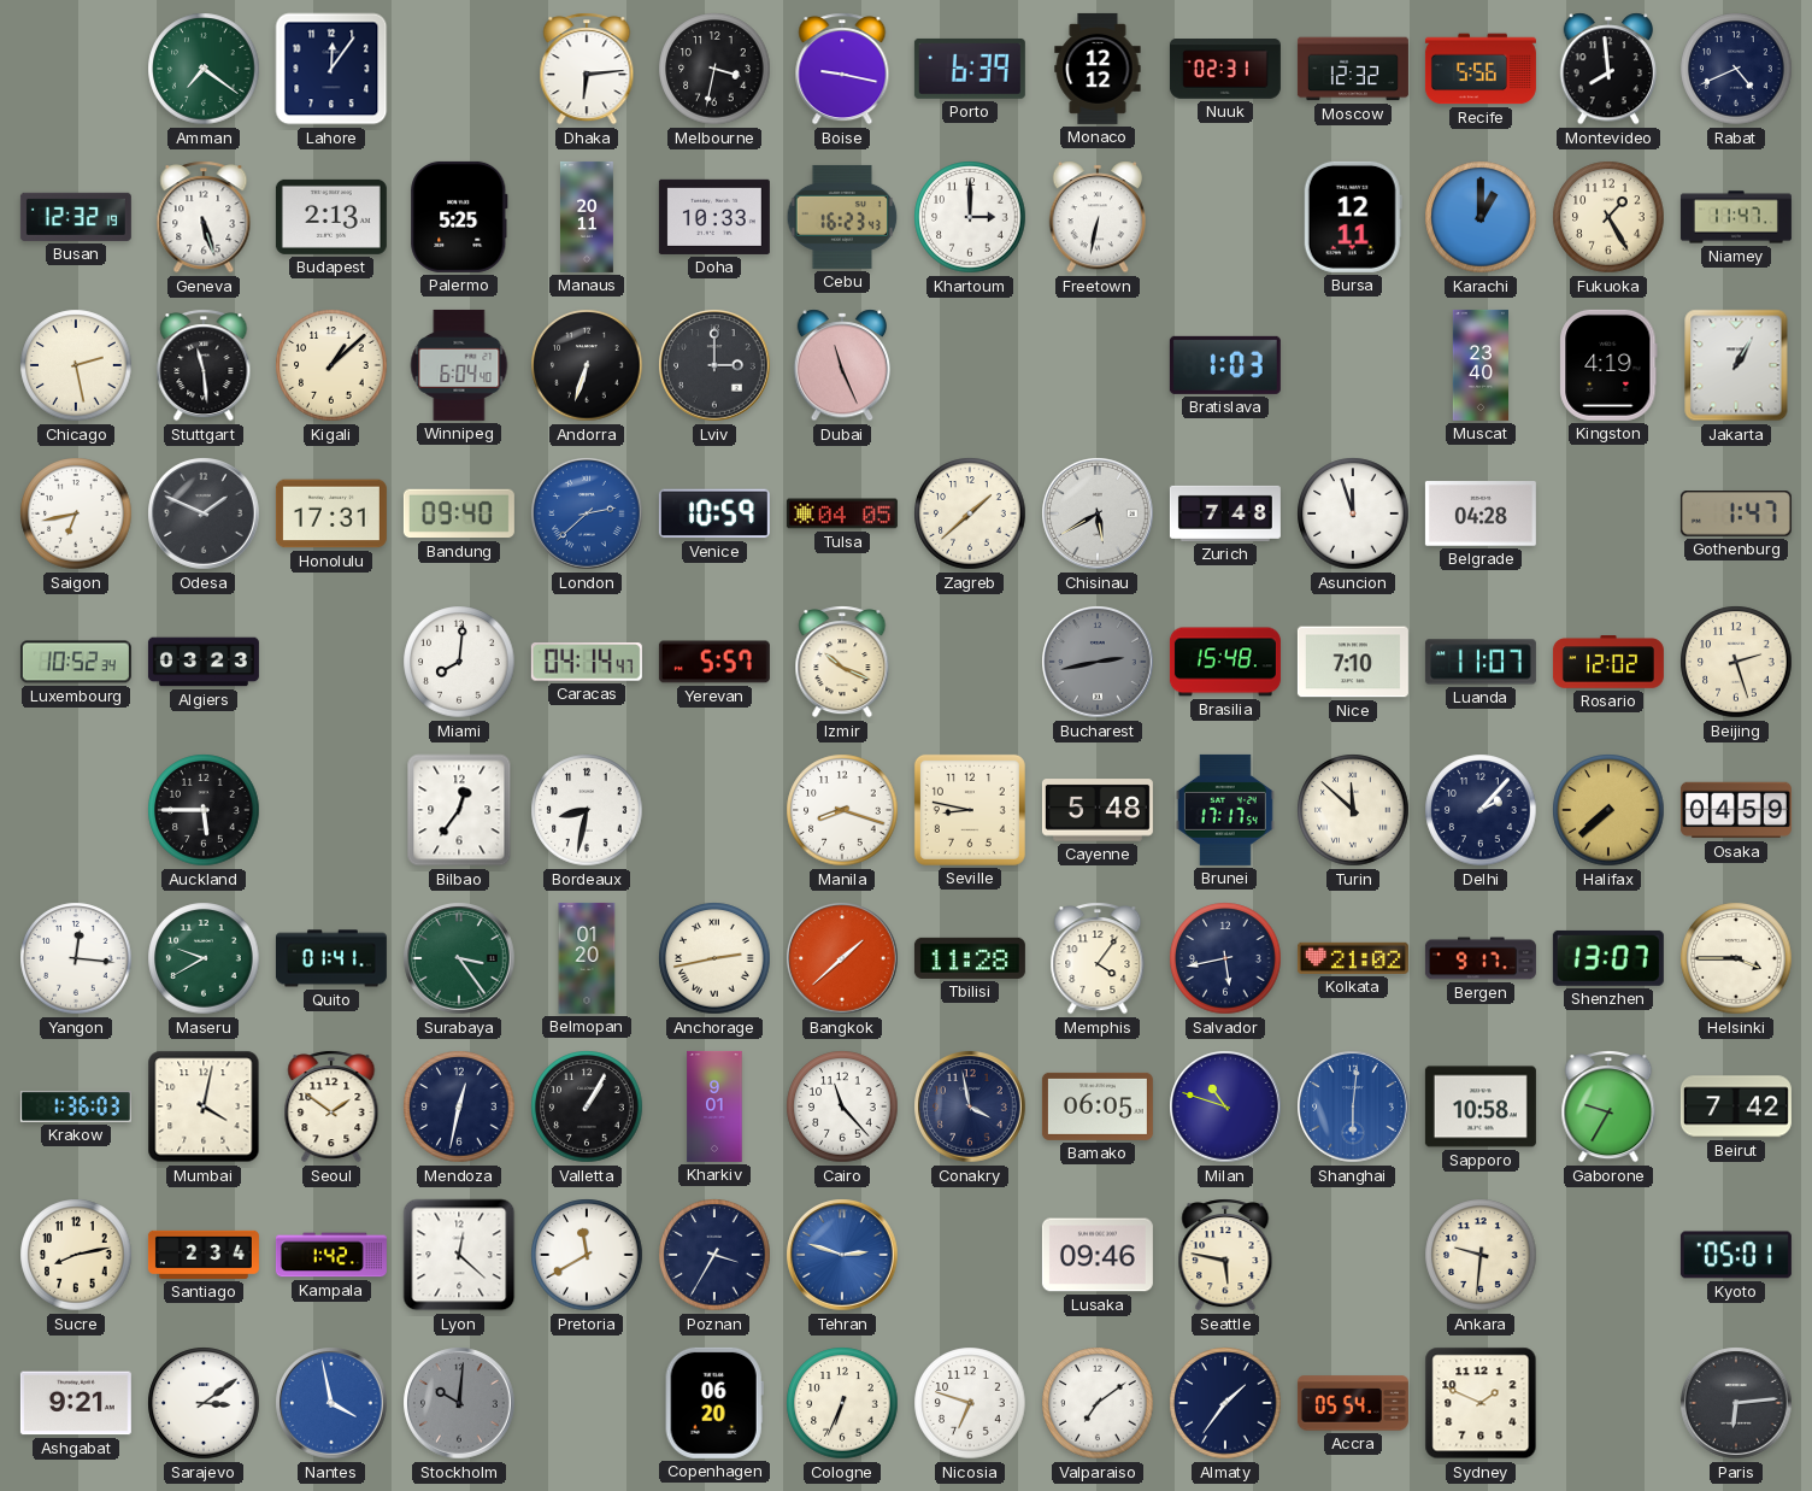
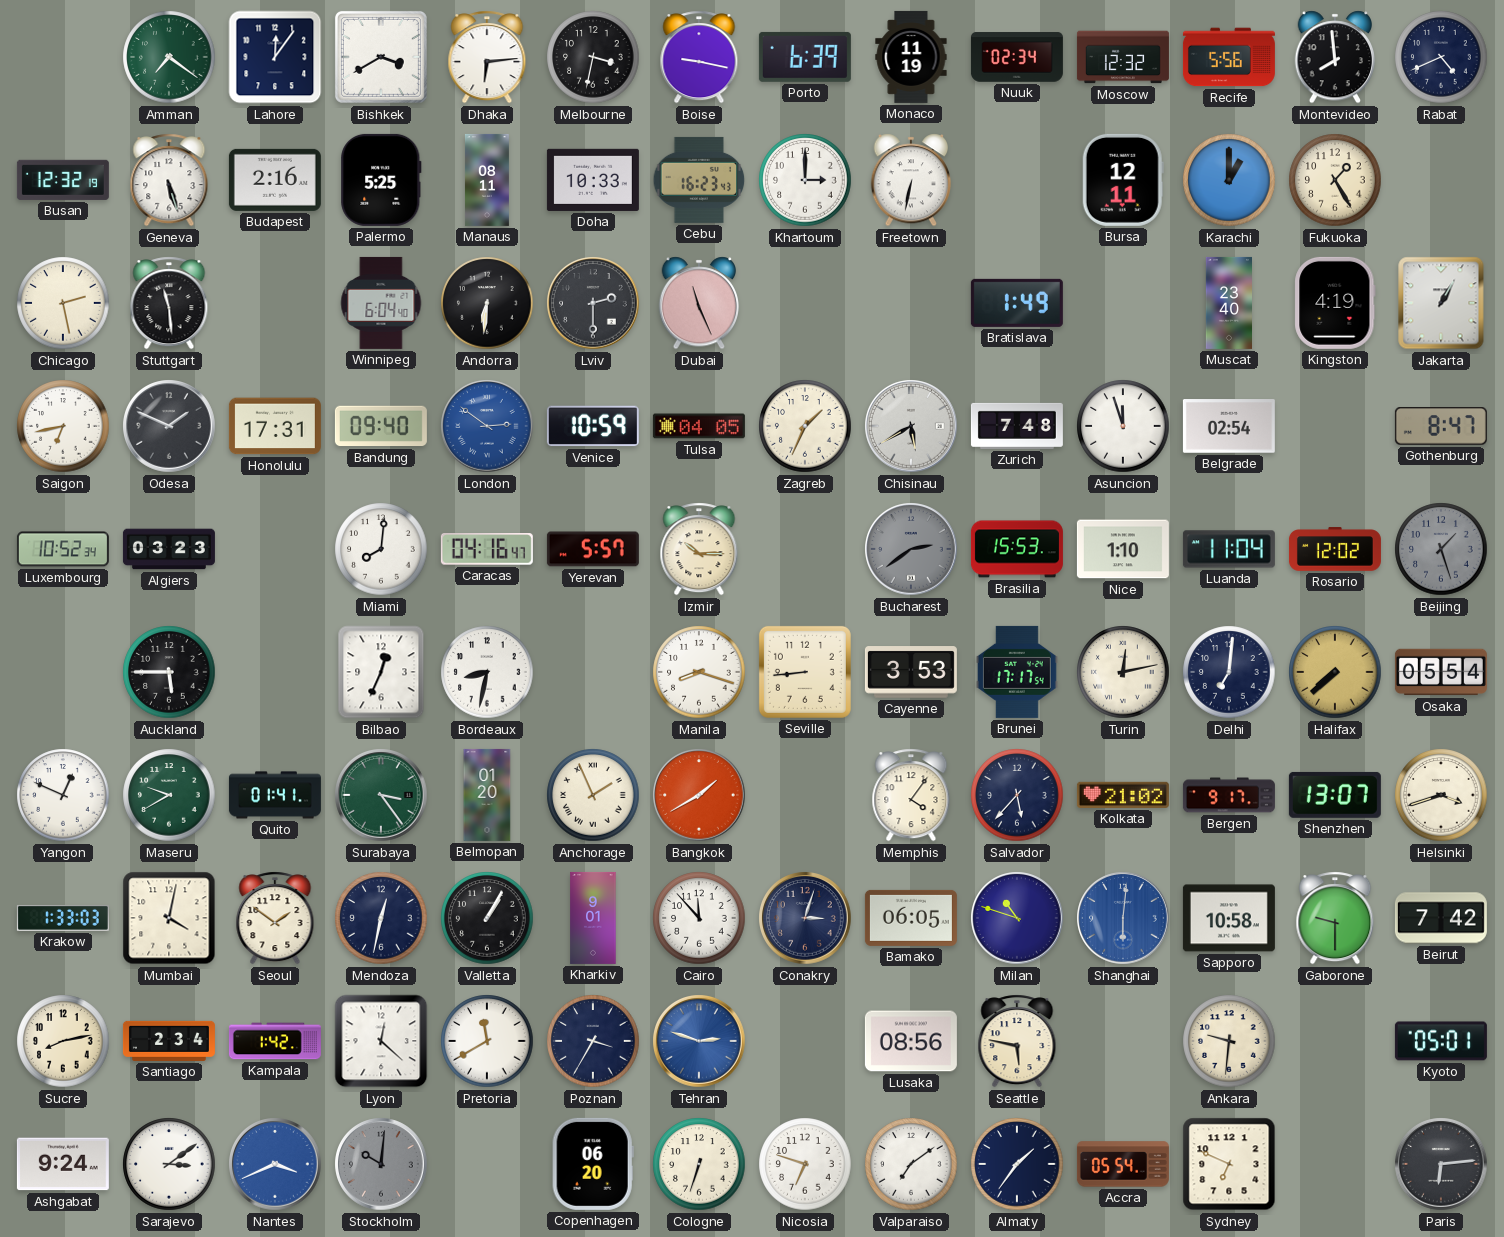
Bishkek: none -> 3:40 (381, 57)
Monaco: 12:12 -> 11:19 (911, 57)
Nuuk: 02:31 -> 02:34 (1017, 57)
Budapest: 2:13 -> 2:16 (275, 180)
Manaus: 20:11 -> 08:11 (487, 180)
Niamey: 11:47 -> none (1736, 217)
Kigali: 1:08 -> none (331, 365)
Andorra: 6:33 -> 6:31 (487, 303)
Lviv: 3:00 -> 2:30 (593, 303)
Bratislava: 1:03 -> 1:49 (1017, 303)
London: 2:38 -> 2:51 (487, 426)
Zagreb: 1:38 -> 1:34 (805, 426)
Belgrade: 04:28 -> 02:54 (1229, 426)
Gothenburg: 1:47 -> 8:47 (1441, 427)
Caracas: 04:14 -> 04:16 (487, 549)
Izmir: 10:19 -> 10:15 (699, 549)
Bucharest: 2:43 -> 2:39 (911, 549)
Brasilia: 15:48 -> 15:53 (1017, 549)
Nice: 7:10 -> 1:10 (1123, 549)
Luanda: 11:07 -> 11:04 (1229, 549)
Beijing: 2:27 -> 1:27 (1441, 549)
Beijing dial: cream -> grey (1441, 549)
Bilbao: 12:36 -> 12:34 (381, 672)
Seville: 8:47 -> 8:44 (805, 672)
Cayenne: 5:48 -> 3:53 (911, 672)
Turin: 11:52 -> 12:13 (1123, 672)
Delhi: 2:07 -> 7:01 (1229, 672)
Osaka: 04:59 -> 05:54 (1441, 672)
Yangon: 12:16 -> 12:49 (63, 795)
Anchorage: 2:43 -> 1:56 (593, 795)
Bangkok: 1:38 -> 1:40 (699, 795)
Tbilisi: 11:28 -> none (970, 958)
Salvador: 5:43 -> 5:37 (1017, 795)
Helsinki: 3:45 -> 3:42 (1441, 795)
Krakow: 1:36 -> 1:33 (63, 918)
Cairo: 11:23 -> 11:53 (699, 918)
Conakry: 3:58 -> 3:03 (805, 918)
Gaborone: 9:35 -> 9:30 (1335, 918)
Lusaka: 09:46 -> 08:56 (911, 1041)
Ashgabat: 9:21 -> 9:24 (63, 1164)
Nantes: 3:58 -> 3:41 (275, 1164)
Cologne: 6:34 -> 6:33 (699, 1164)
Sydney: 1:49 -> 6:49 (1229, 1164)
